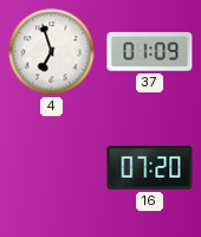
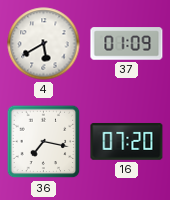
4: 6:57 -> 5:40 (44, 44)
36: none -> 7:17 (44, 142)
